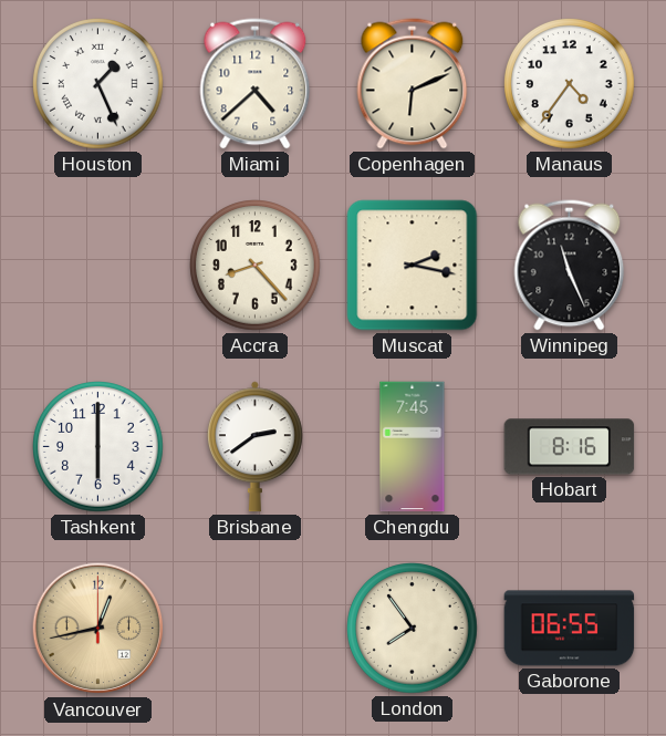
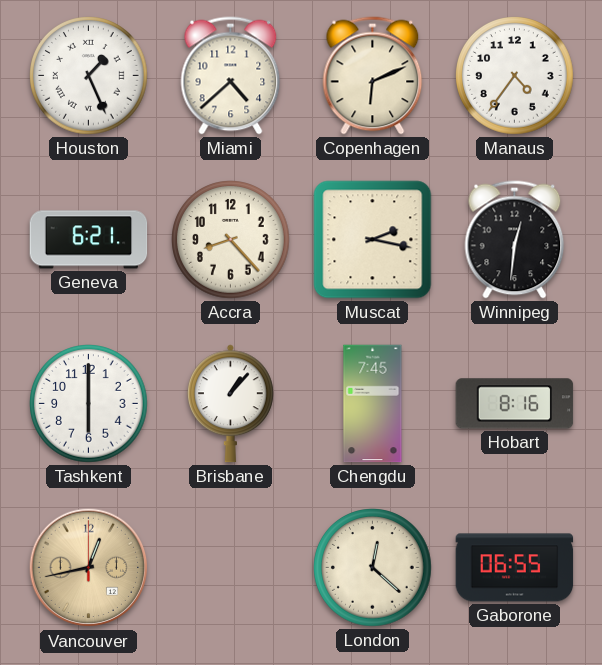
Geneva: none -> 6:21 (89, 240)
Winnipeg: 11:26 -> 12:31 (515, 240)
Brisbane: 2:39 -> 1:07 (230, 404)
London: 7:54 -> 12:22 (373, 568)
